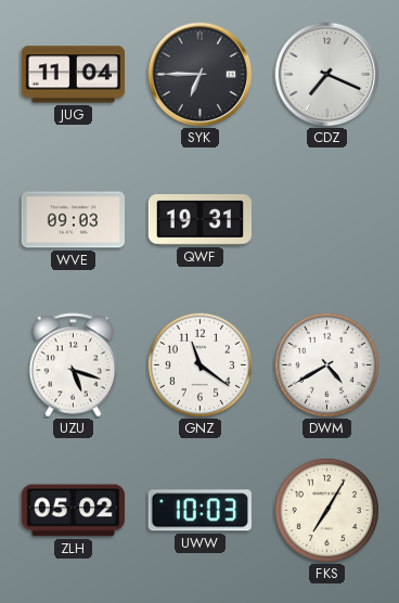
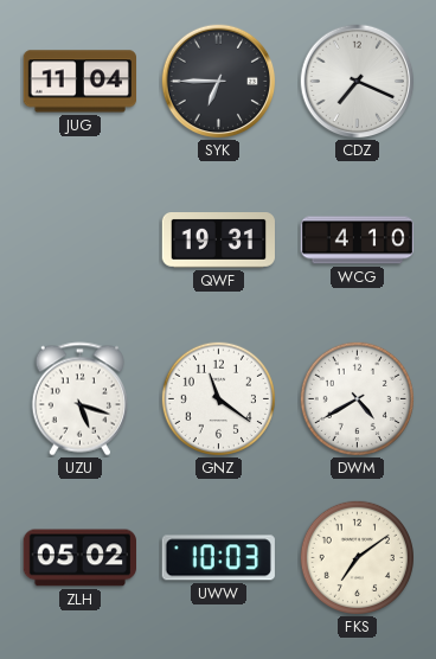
WVE: 09:03 -> none (73, 220)
WCG: none -> 4:10 (358, 241)
FKS: 7:05 -> 7:09 (357, 557)
